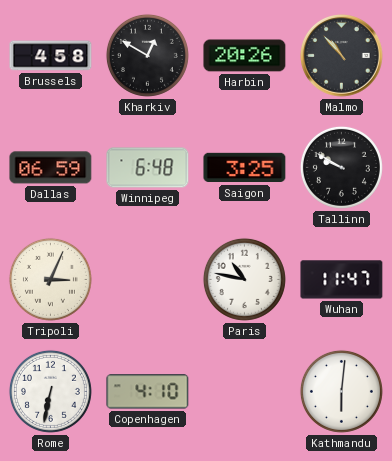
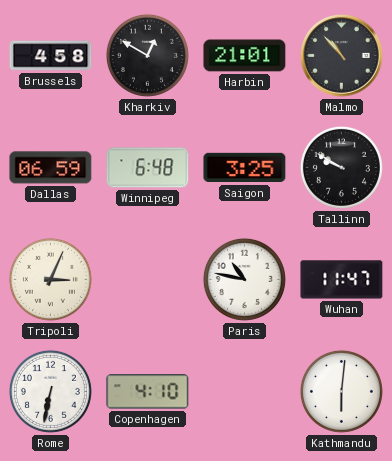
Harbin: 20:26 -> 21:01 (245, 56)
